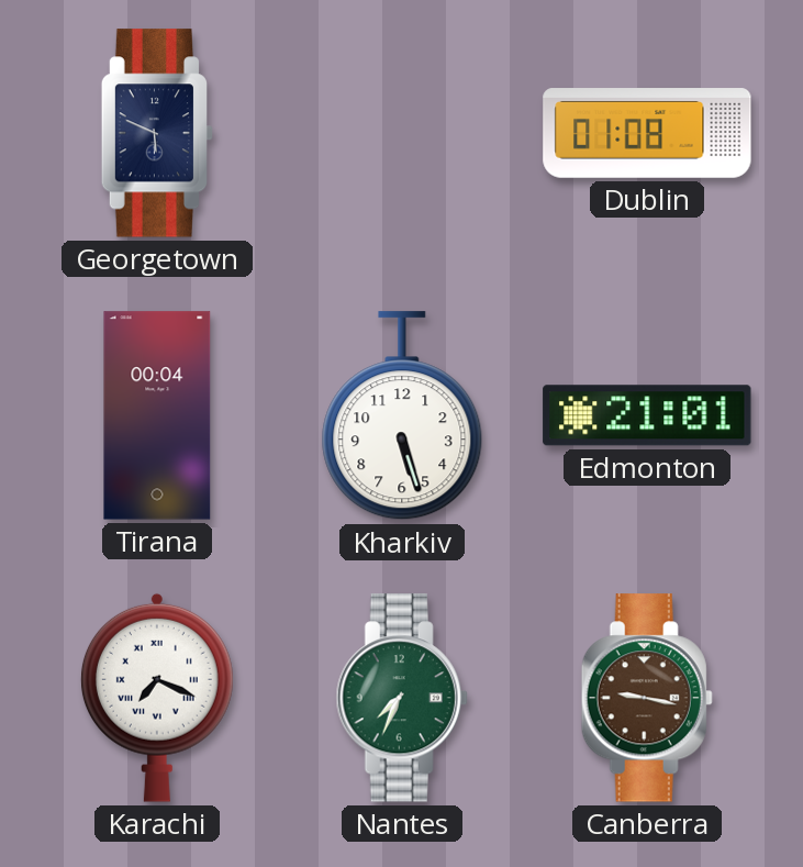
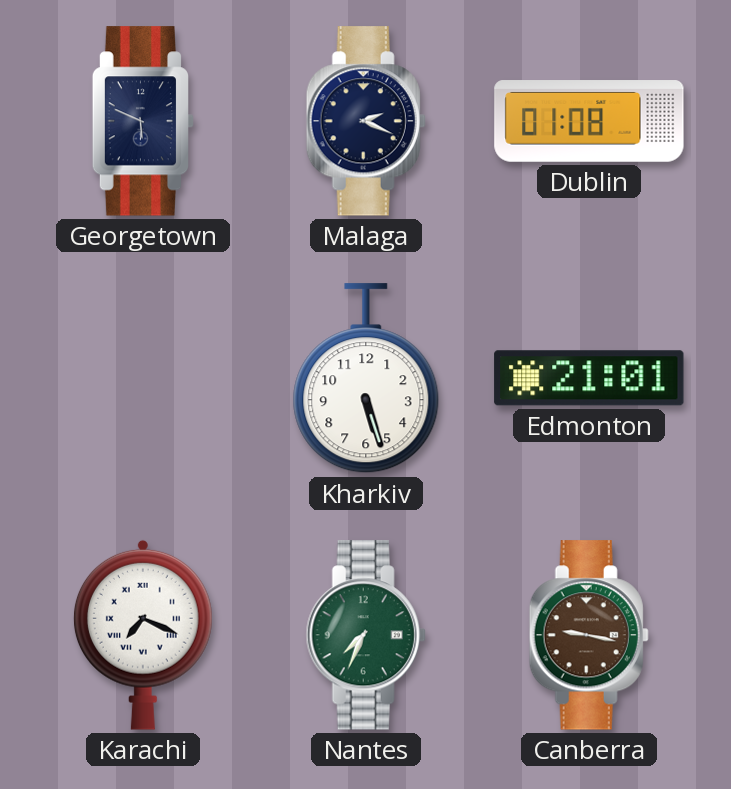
Malaga: none -> 2:19 (366, 121)
Tirana: 00:04 -> none (157, 415)
